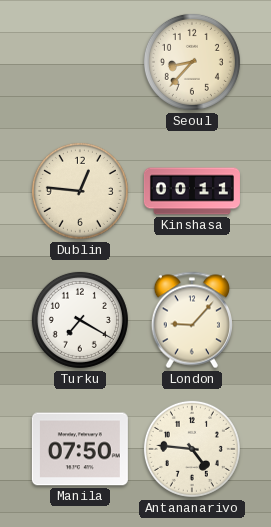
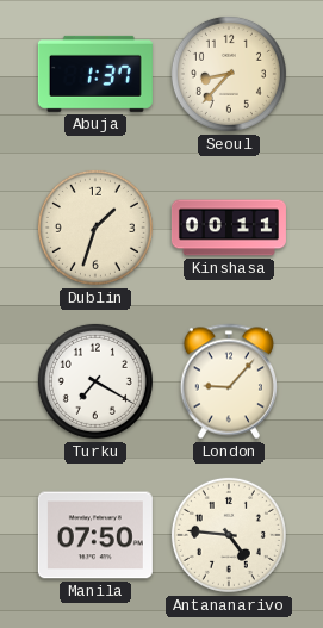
Abuja: none -> 1:37 (95, 74)
Dublin: 12:46 -> 1:33 (95, 228)
